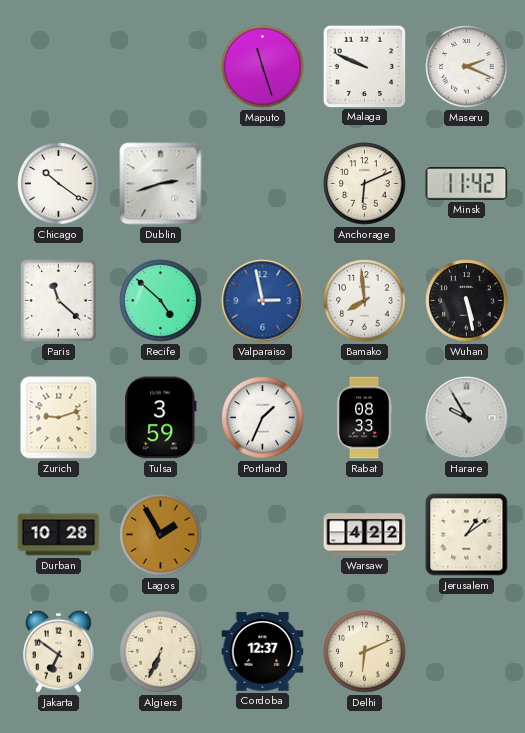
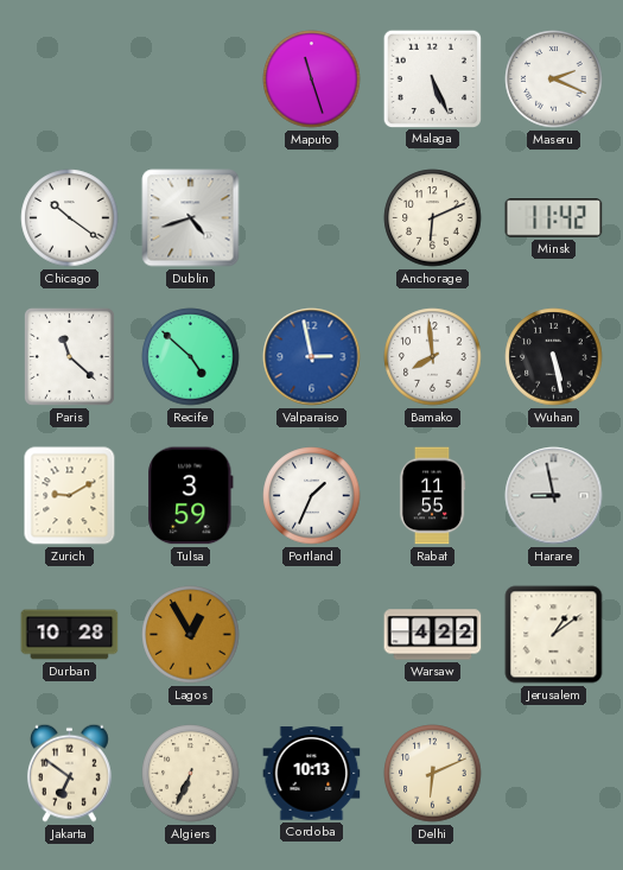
Malaga: 9:49 -> 5:26 (432, 78)
Dublin: 2:42 -> 4:42 (191, 218)
Zurich: 9:12 -> 9:10 (70, 496)
Rabat: 08:33 -> 11:55 (432, 496)
Harare: 9:55 -> 8:58 (554, 496)
Lagos: 1:55 -> 12:55 (191, 635)
Cordoba: 12:37 -> 10:13 (312, 774)
